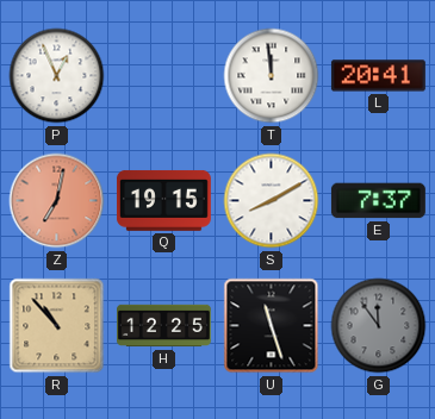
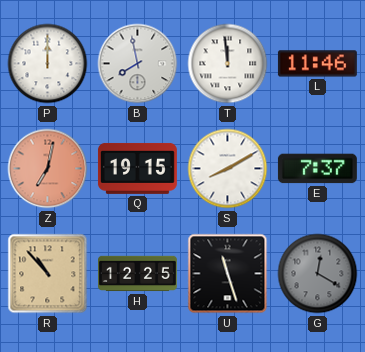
P: 12:56 -> 12:00 (48, 64)
B: none -> 7:58 (138, 64)
L: 20:41 -> 11:46 (317, 64)
G: 11:54 -> 12:20 (318, 274)
